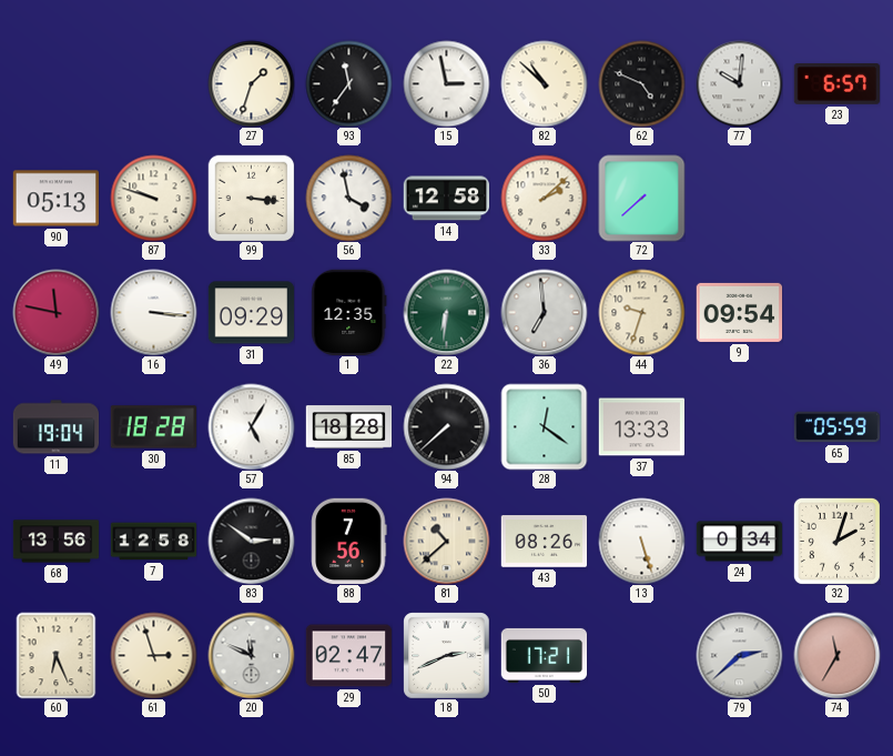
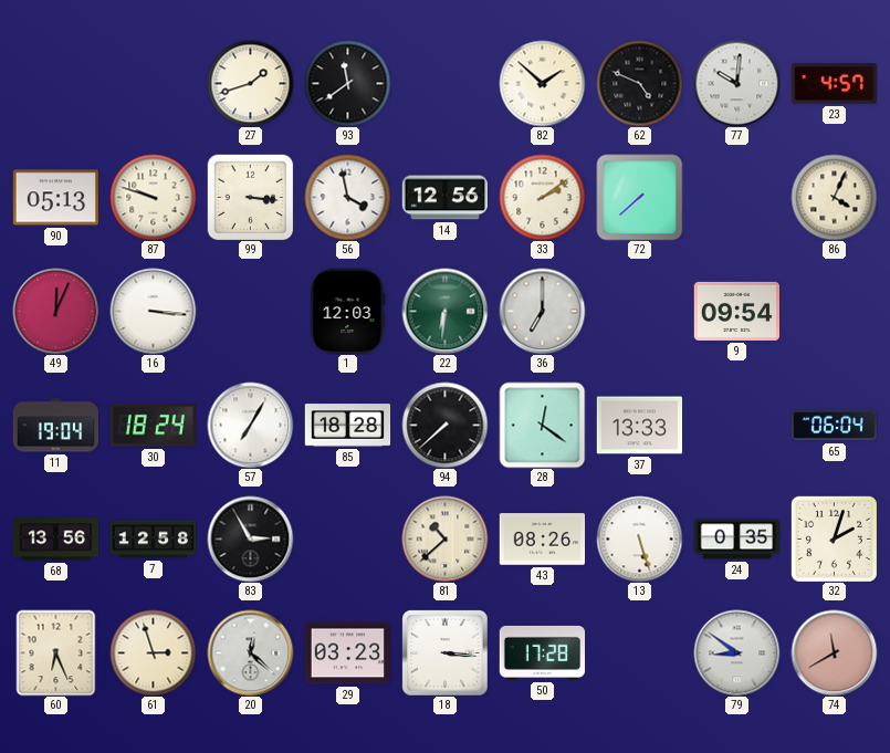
27: 1:33 -> 1:42 (250, 83)
93: 11:36 -> 11:39 (347, 83)
15: 2:58 -> none (446, 83)
82: 10:52 -> 1:52 (542, 83)
23: 6:57 -> 4:57 (834, 84)
14: 12:58 -> 12:56 (444, 198)
33: 2:08 -> 2:09 (542, 197)
86: none -> 4:04 (834, 197)
49: 11:47 -> 12:04 (55, 311)
31: 09:29 -> none (251, 313)
1: 12:35 -> 12:03 (348, 311)
36: 6:59 -> 7:00 (542, 311)
44: 9:33 -> none (641, 312)
30: 18:28 -> 18:24 (153, 426)
57: 5:05 -> 7:05 (250, 425)
65: 05:59 -> 06:04 (834, 426)
83: 2:51 -> 2:55 (250, 538)
88: 7:56 -> none (349, 541)
24: 0:34 -> 0:35 (736, 540)
20: 11:49 -> 12:22 (250, 652)
29: 02:47 -> 03:23 (347, 653)
18: 2:41 -> 3:16 (444, 652)
50: 17:21 -> 17:28 (542, 652)
79: 2:38 -> 8:51 (736, 652)
74: 11:35 -> 11:40 (834, 652)
